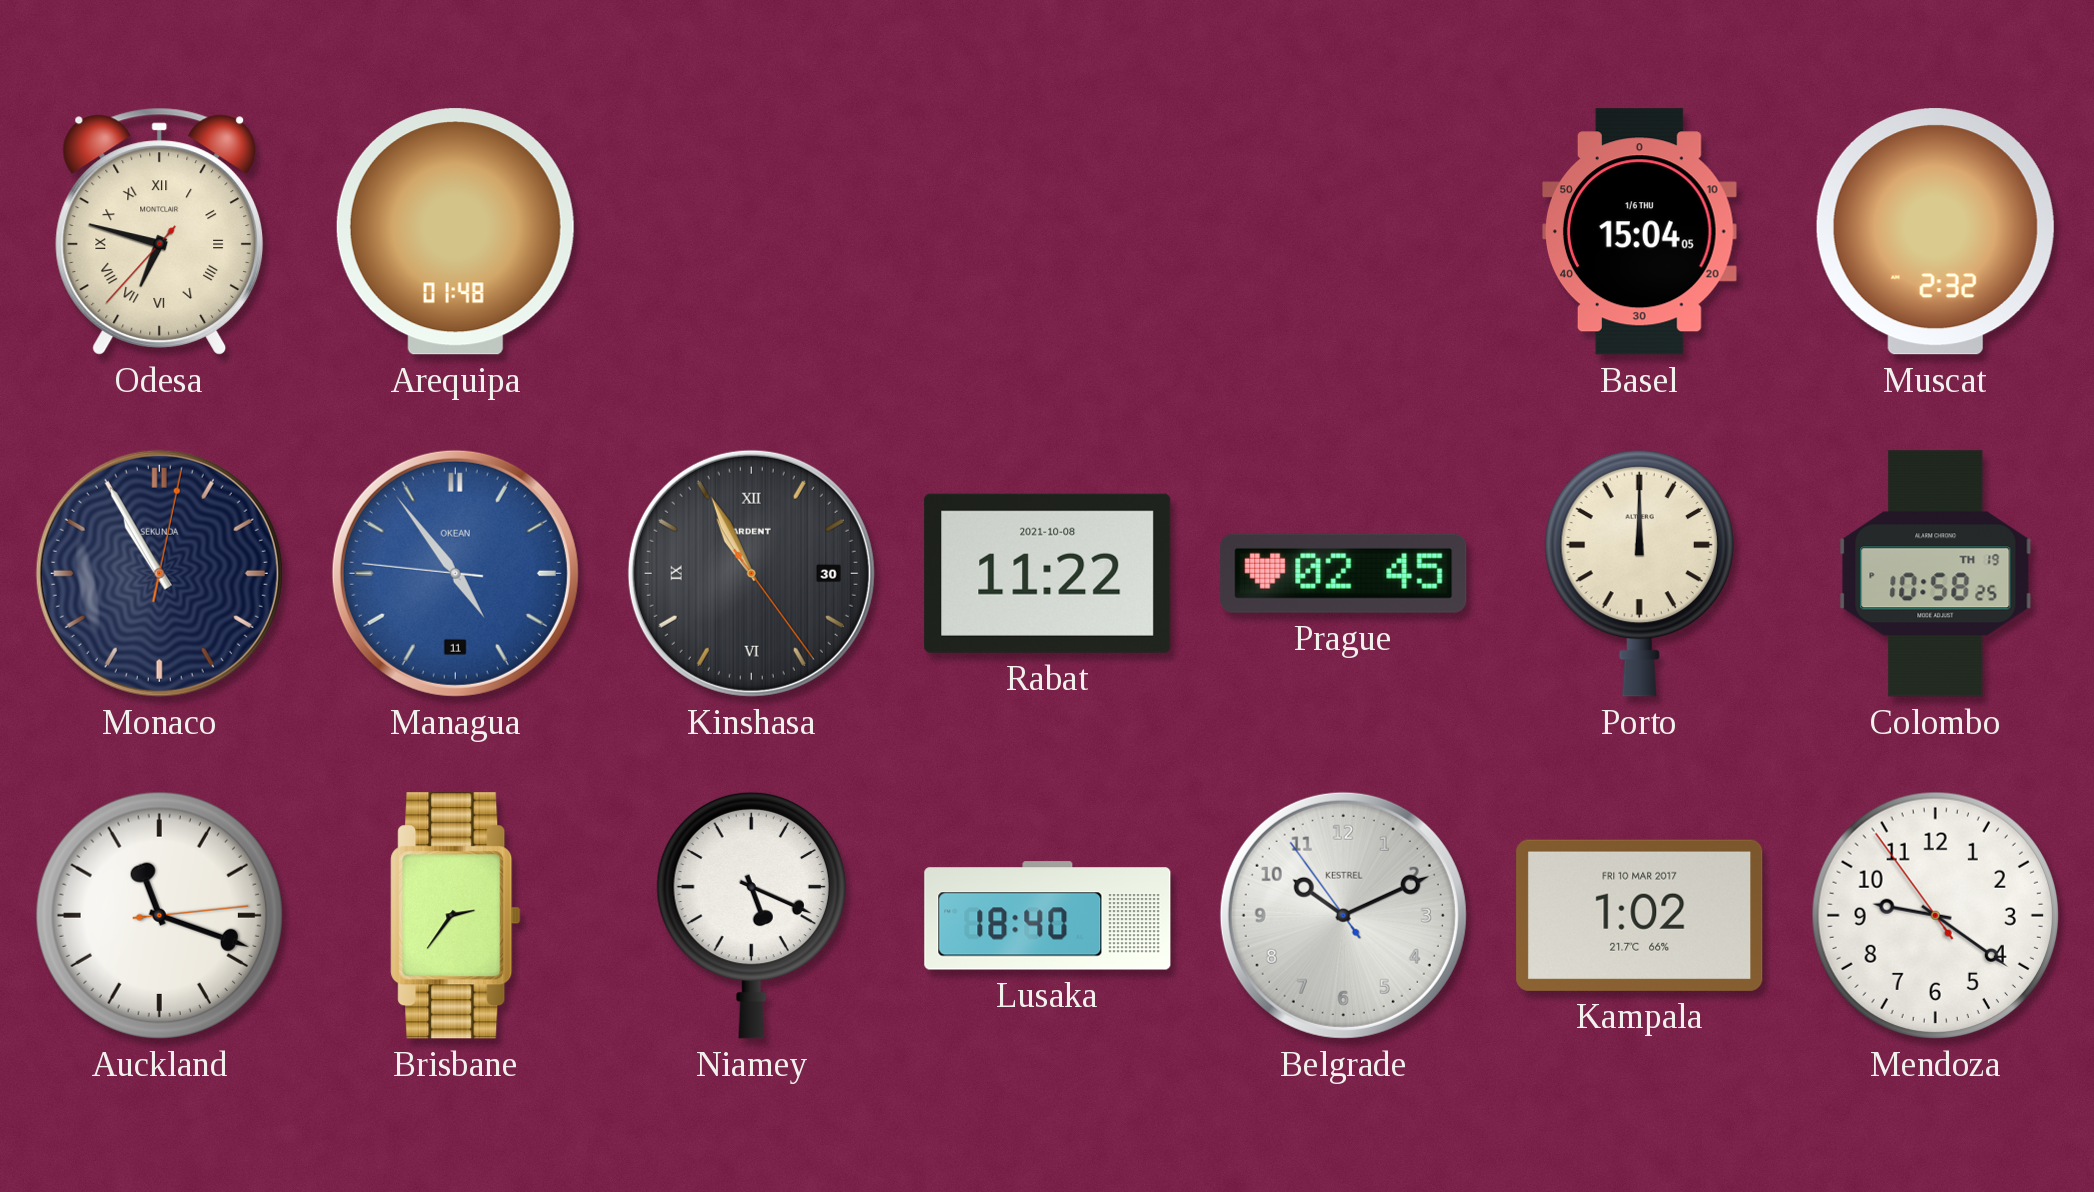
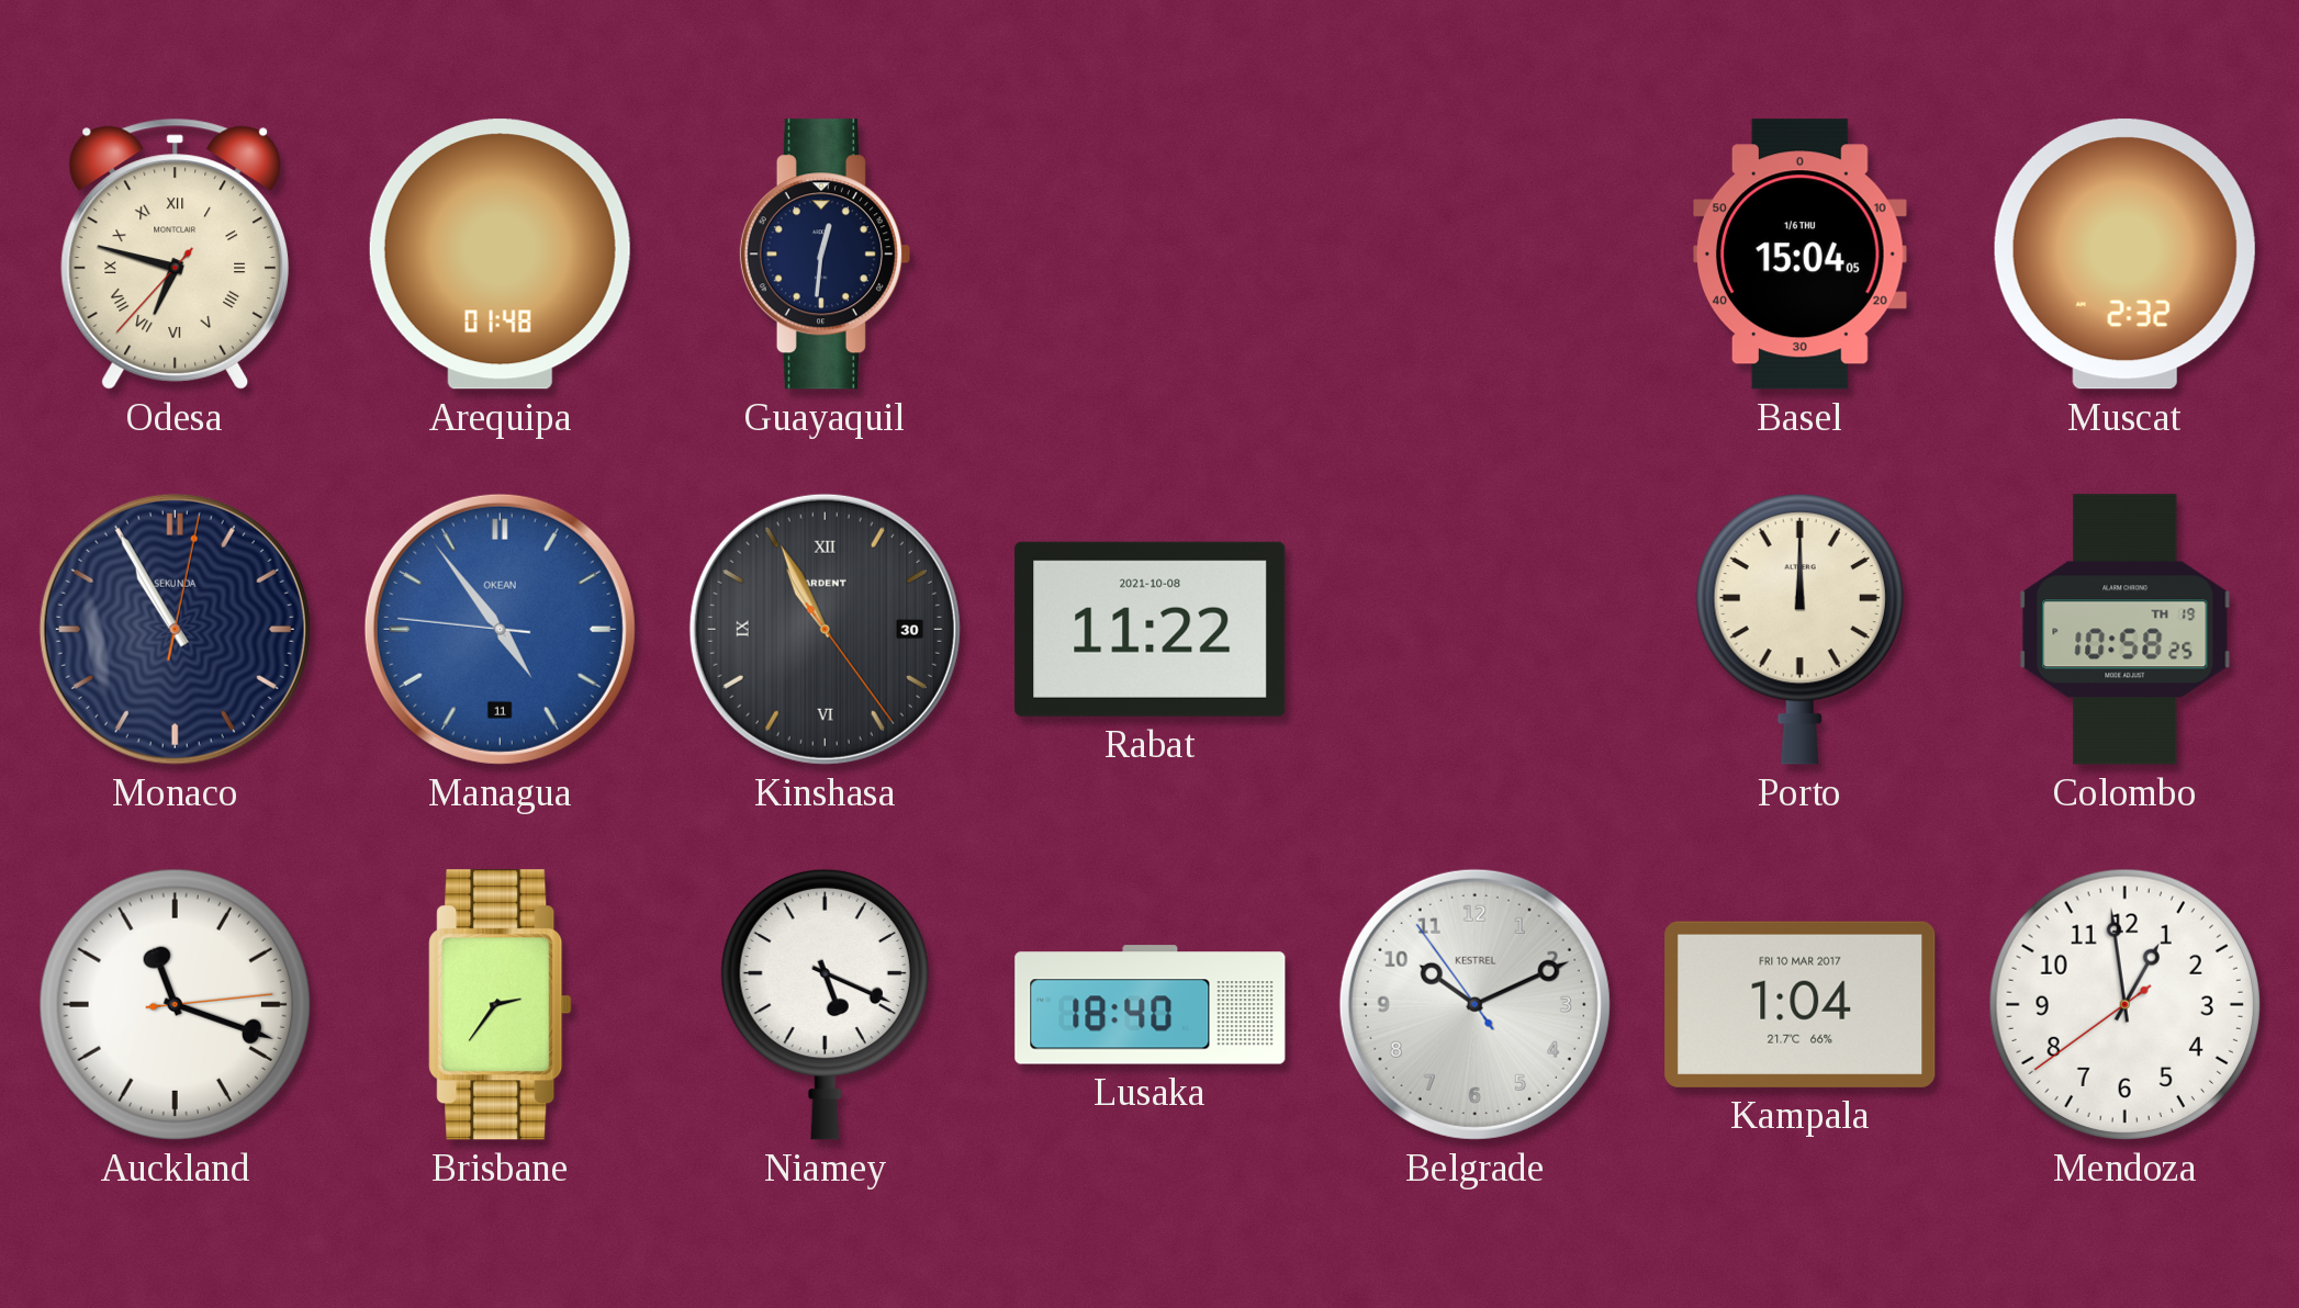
Guayaquil: none -> 12:31 (825, 255)
Prague: 02:45 -> none (1344, 573)
Kampala: 1:02 -> 1:04 (1801, 1004)
Mendoza: 9:20 -> 12:58 (2124, 1004)
